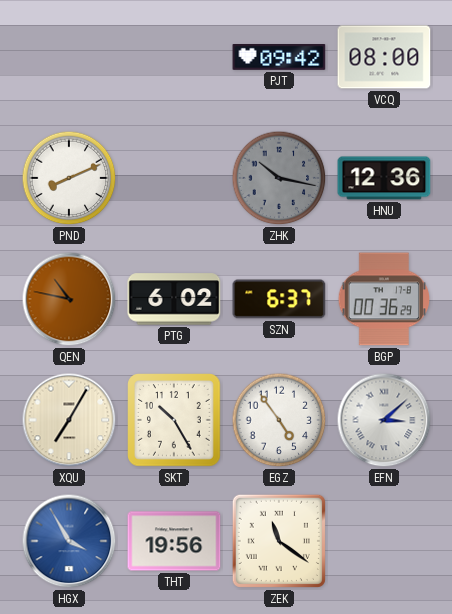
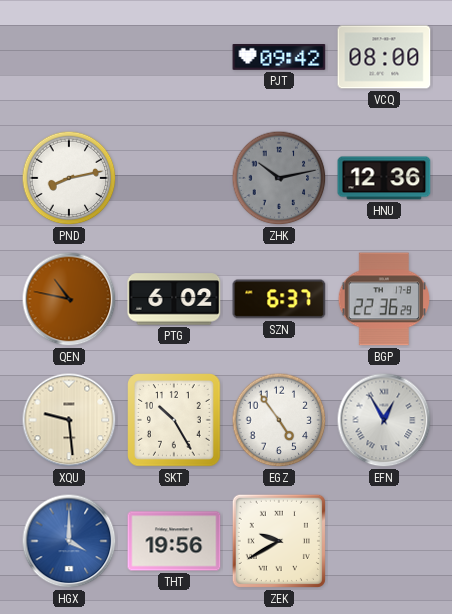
PND: 8:11 -> 8:13 (69, 178)
ZHK: 10:17 -> 10:13 (279, 178)
BGP: 00:36 -> 22:36 (383, 299)
XQU: 7:05 -> 9:29 (69, 420)
EFN: 3:08 -> 12:55 (384, 420)
HGX: 3:55 -> 4:00 (69, 541)
ZEK: 11:21 -> 9:40 (279, 541)
